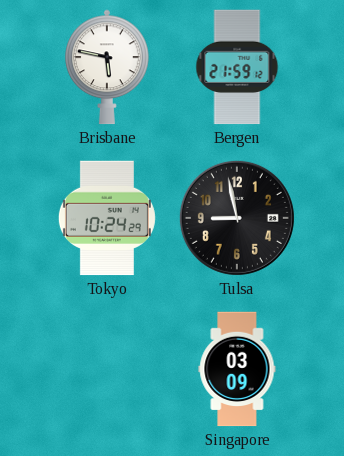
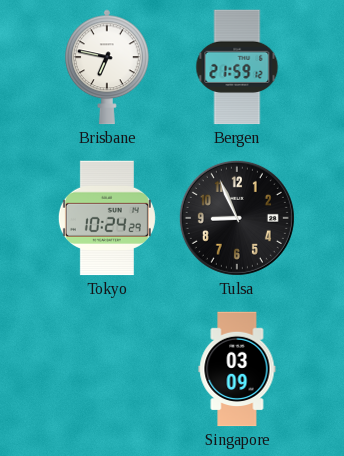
Brisbane: 5:47 -> 6:47 (108, 67)
Tulsa: 8:58 -> 8:56 (237, 218)
